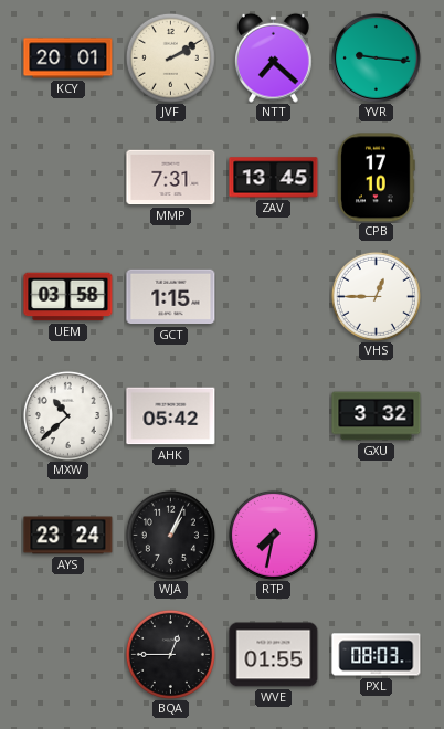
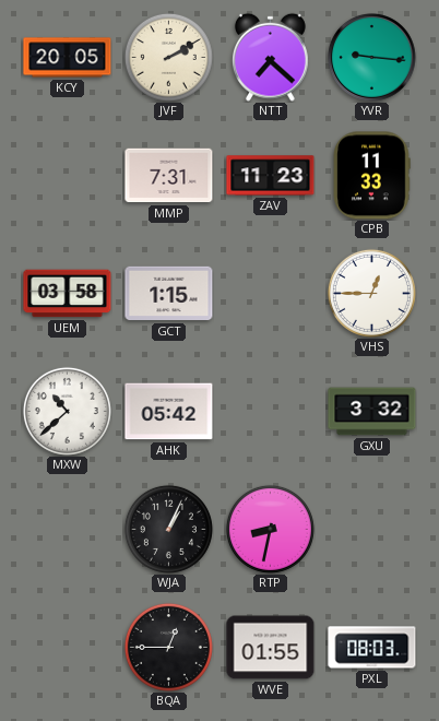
KCY: 20:01 -> 20:05 (68, 58)
ZAV: 13:45 -> 11:23 (271, 176)
CPB: 17:10 -> 11:33 (372, 176)
AYS: 23:24 -> none (68, 536)
RTP: 7:32 -> 8:32 (270, 529)
